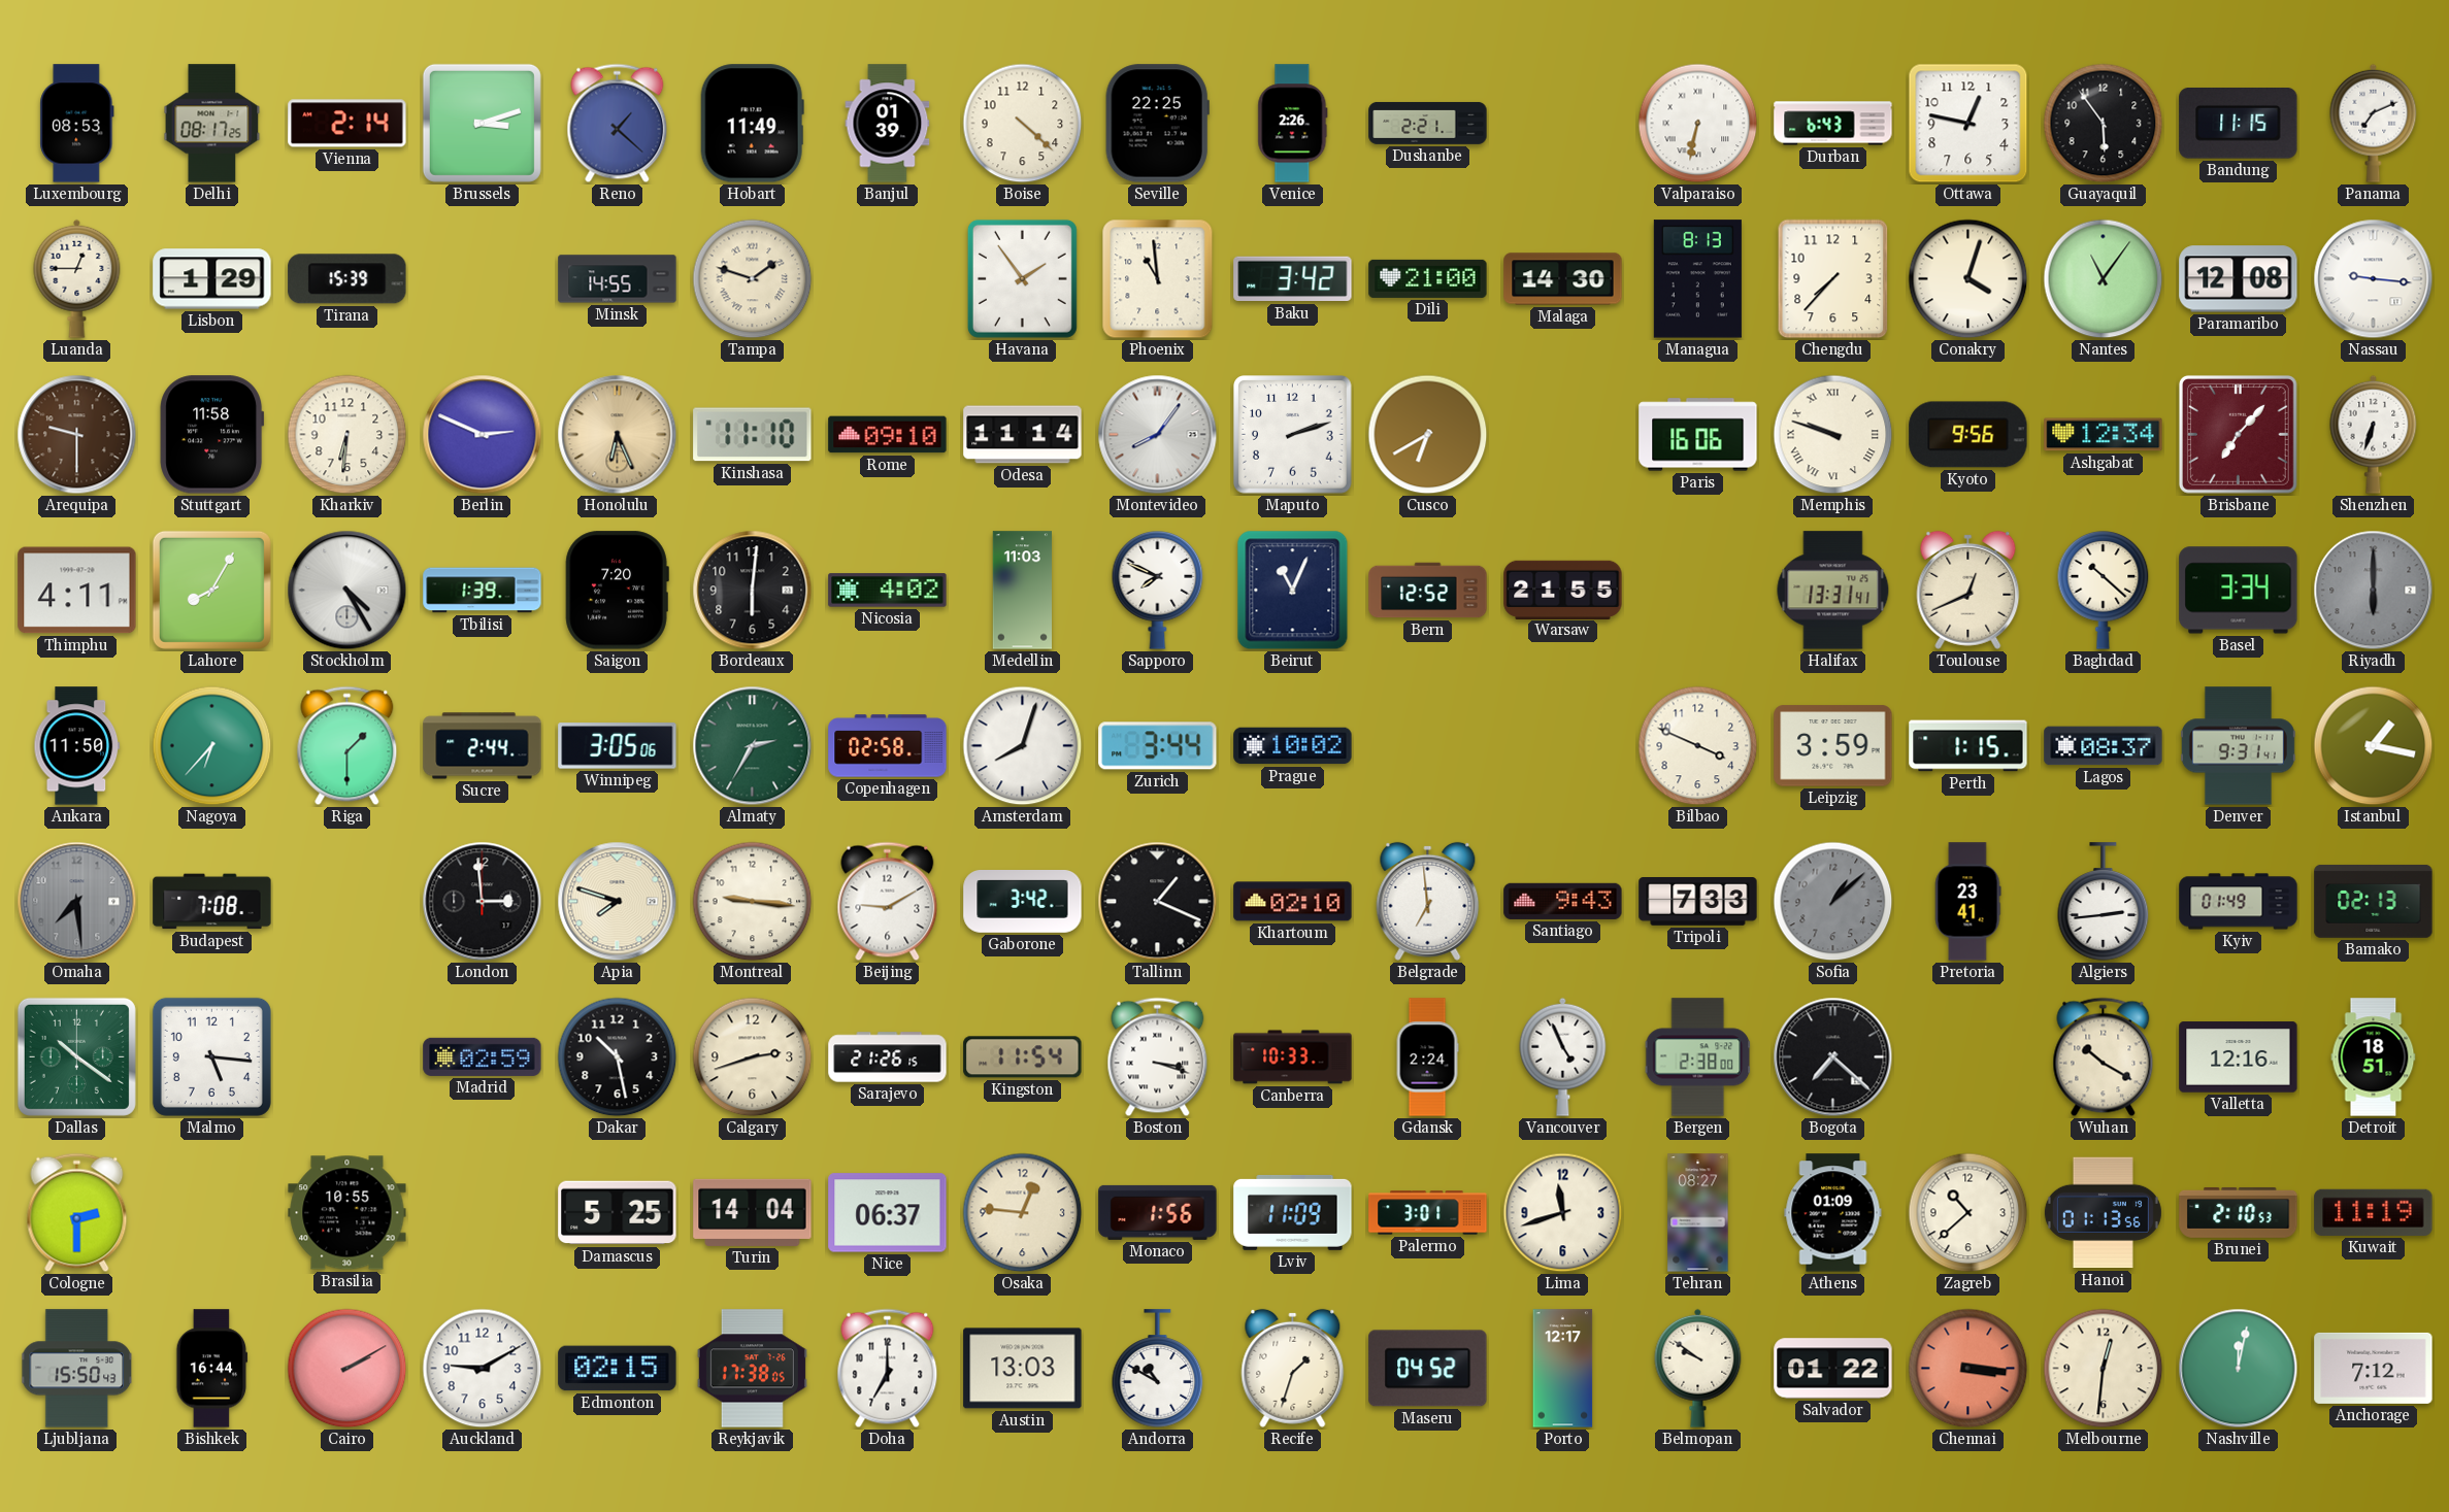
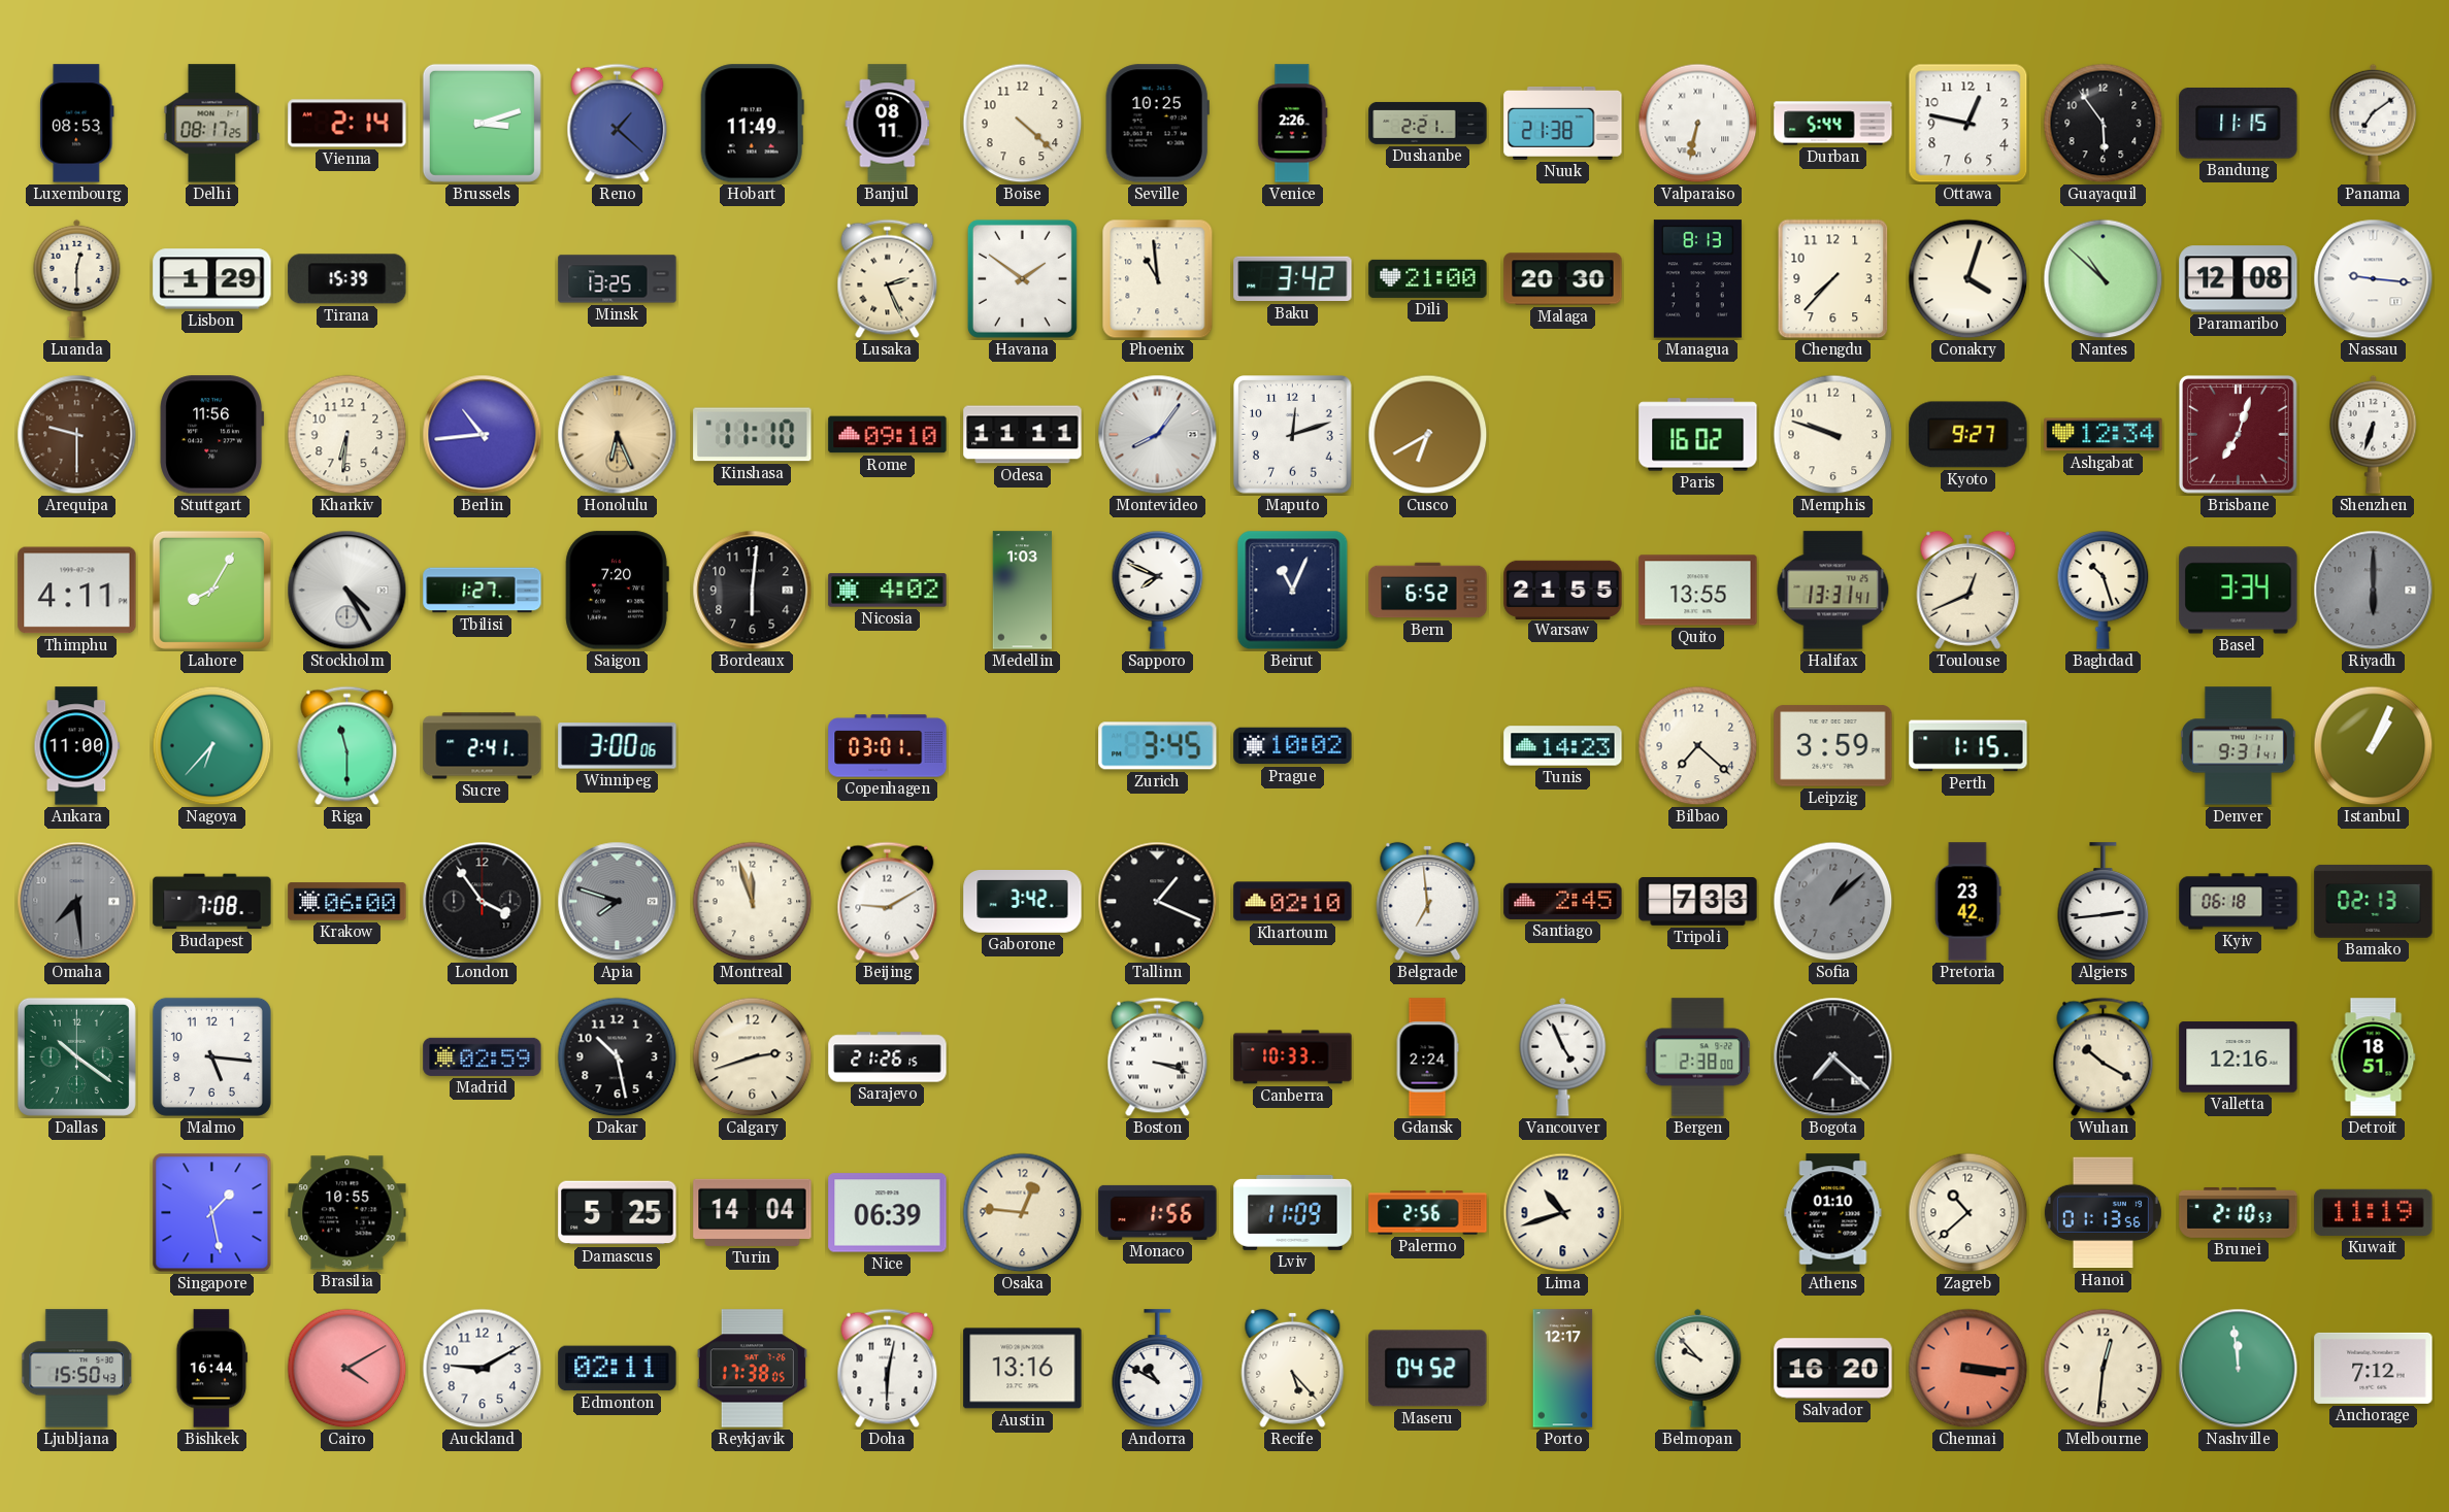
Banjul: 01:39 -> 08:11 (888, 124)
Seville: 22:25 -> 10:25 (1157, 124)
Nuuk: none -> 21:38 (1563, 123)
Durban: 6:43 -> 5:44 (1833, 124)
Panama: 7:11 -> 7:09 (2374, 123)
Luanda: 12:45 -> 12:30 (77, 278)
Minsk: 14:55 -> 13:25 (618, 279)
Tampa: 1:48 -> none (753, 279)
Lusaka: none -> 2:26 (888, 279)
Havana: 1:54 -> 1:51 (1022, 278)
Malaga: 14:30 -> 20:30 (1563, 279)
Nantes: 11:06 -> 10:52 (2104, 279)
Stuttgart: 11:58 -> 11:56 (212, 435)
Berlin: 2:49 -> 10:44 (483, 435)
Odesa: 11:14 -> 11:11 (1023, 435)
Maputo: 2:12 -> 12:12 (1293, 435)
Paris: 16:06 -> 16:02 (1698, 435)
Memphis numerals: Roman -> Arabic (1833, 435)
Kyoto: 9:56 -> 9:27 (1968, 435)
Brisbane: 7:07 -> 7:03 (2238, 434)
Tbilisi: 1:39 -> 1:27 (483, 591)
Medellin: 11:03 -> 1:03 (1023, 591)
Bern: 12:52 -> 6:52 (1428, 591)
Quito: none -> 13:55 (1698, 591)
Baghdad: 10:22 -> 10:27 (2104, 591)
Ankara: 11:50 -> 11:00 (77, 746)
Riga: 1:30 -> 11:30 (348, 746)
Sucre: 2:44 -> 2:41 (483, 746)
Winnipeg: 3:05 -> 3:00 (618, 746)
Almaty: 2:35 -> none (753, 746)
Copenhagen: 02:58 -> 03:01 (888, 746)
Amsterdam: 8:03 -> none (1023, 746)
Zurich: 3:44 -> 3:45 (1158, 746)
Tunis: none -> 14:23 (1563, 746)
Bilbao: 3:49 -> 7:22 (1698, 746)
Lagos: 08:37 -> none (2104, 746)
Istanbul: 1:17 -> 1:04 (2374, 746)
Krakow: none -> 06:00 (348, 902)
London: 2:59 -> 3:54 (483, 902)
Apia dial: cream -> grey (618, 902)
Montreal: 9:16 -> 11:57 (753, 902)
Santiago: 9:43 -> 2:45 (1563, 901)
Pretoria: 23:41 -> 23:42 (1967, 902)
Kyiv: 01:49 -> 06:18 (2239, 902)
Kingston: 11:54 -> none (1023, 1057)
Cologne: 2:30 -> none (77, 1213)
Singapore: none -> 1:28 (212, 1213)
Nice: 06:37 -> 06:39 (888, 1213)
Palermo: 3:01 -> 2:56 (1428, 1213)
Lima: 11:42 -> 10:42 (1563, 1213)
Tehran: 08:27 -> none (1698, 1213)
Athens: 01:09 -> 01:10 (1833, 1213)
Cairo: 2:10 -> 4:10 (348, 1369)
Edmonton: 02:15 -> 02:11 (618, 1369)
Doha: 7:00 -> 6:02 (888, 1369)
Austin: 13:03 -> 13:16 (1023, 1369)
Recife: 1:33 -> 5:23 (1293, 1368)
Belmopan: 9:51 -> 9:53 (1698, 1368)
Salvador: 01:22 -> 16:20 (1833, 1369)
Nashville: 12:02 -> 11:59 (2239, 1369)
